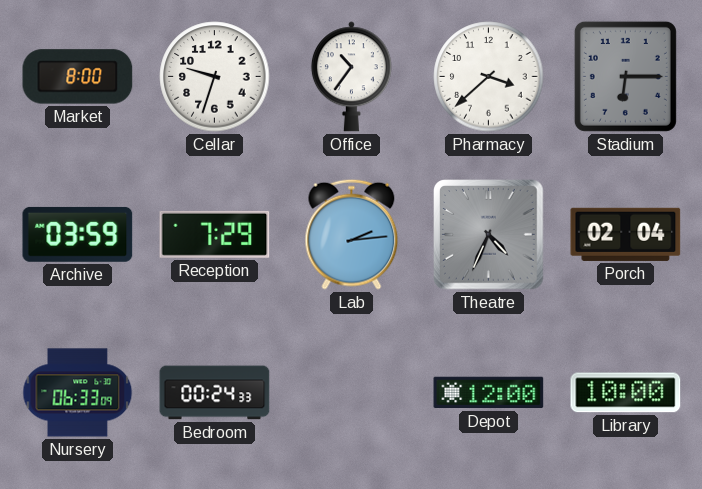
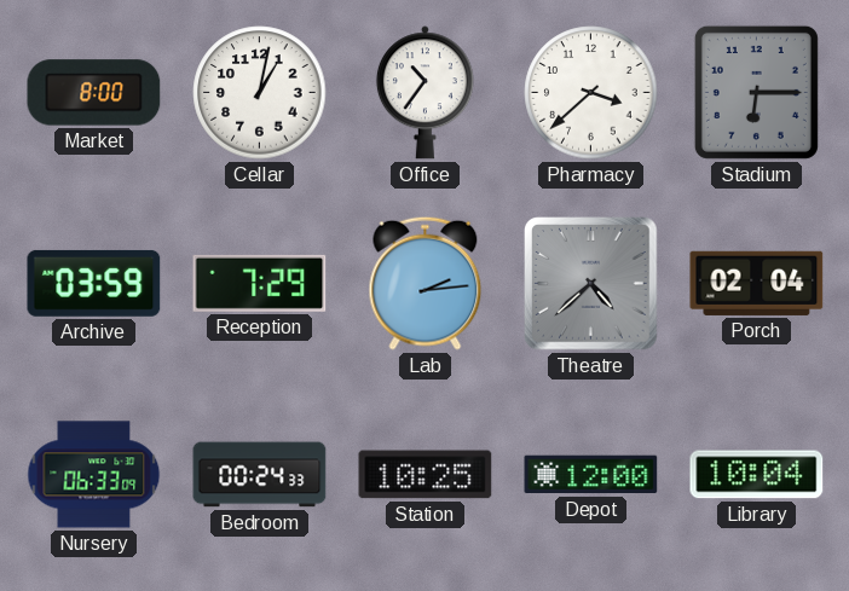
Cellar: 9:33 -> 1:02 (260, 93)
Theatre: 4:34 -> 4:38 (591, 284)
Station: none -> 10:25 (426, 475)
Library: 10:00 -> 10:04 (757, 475)
